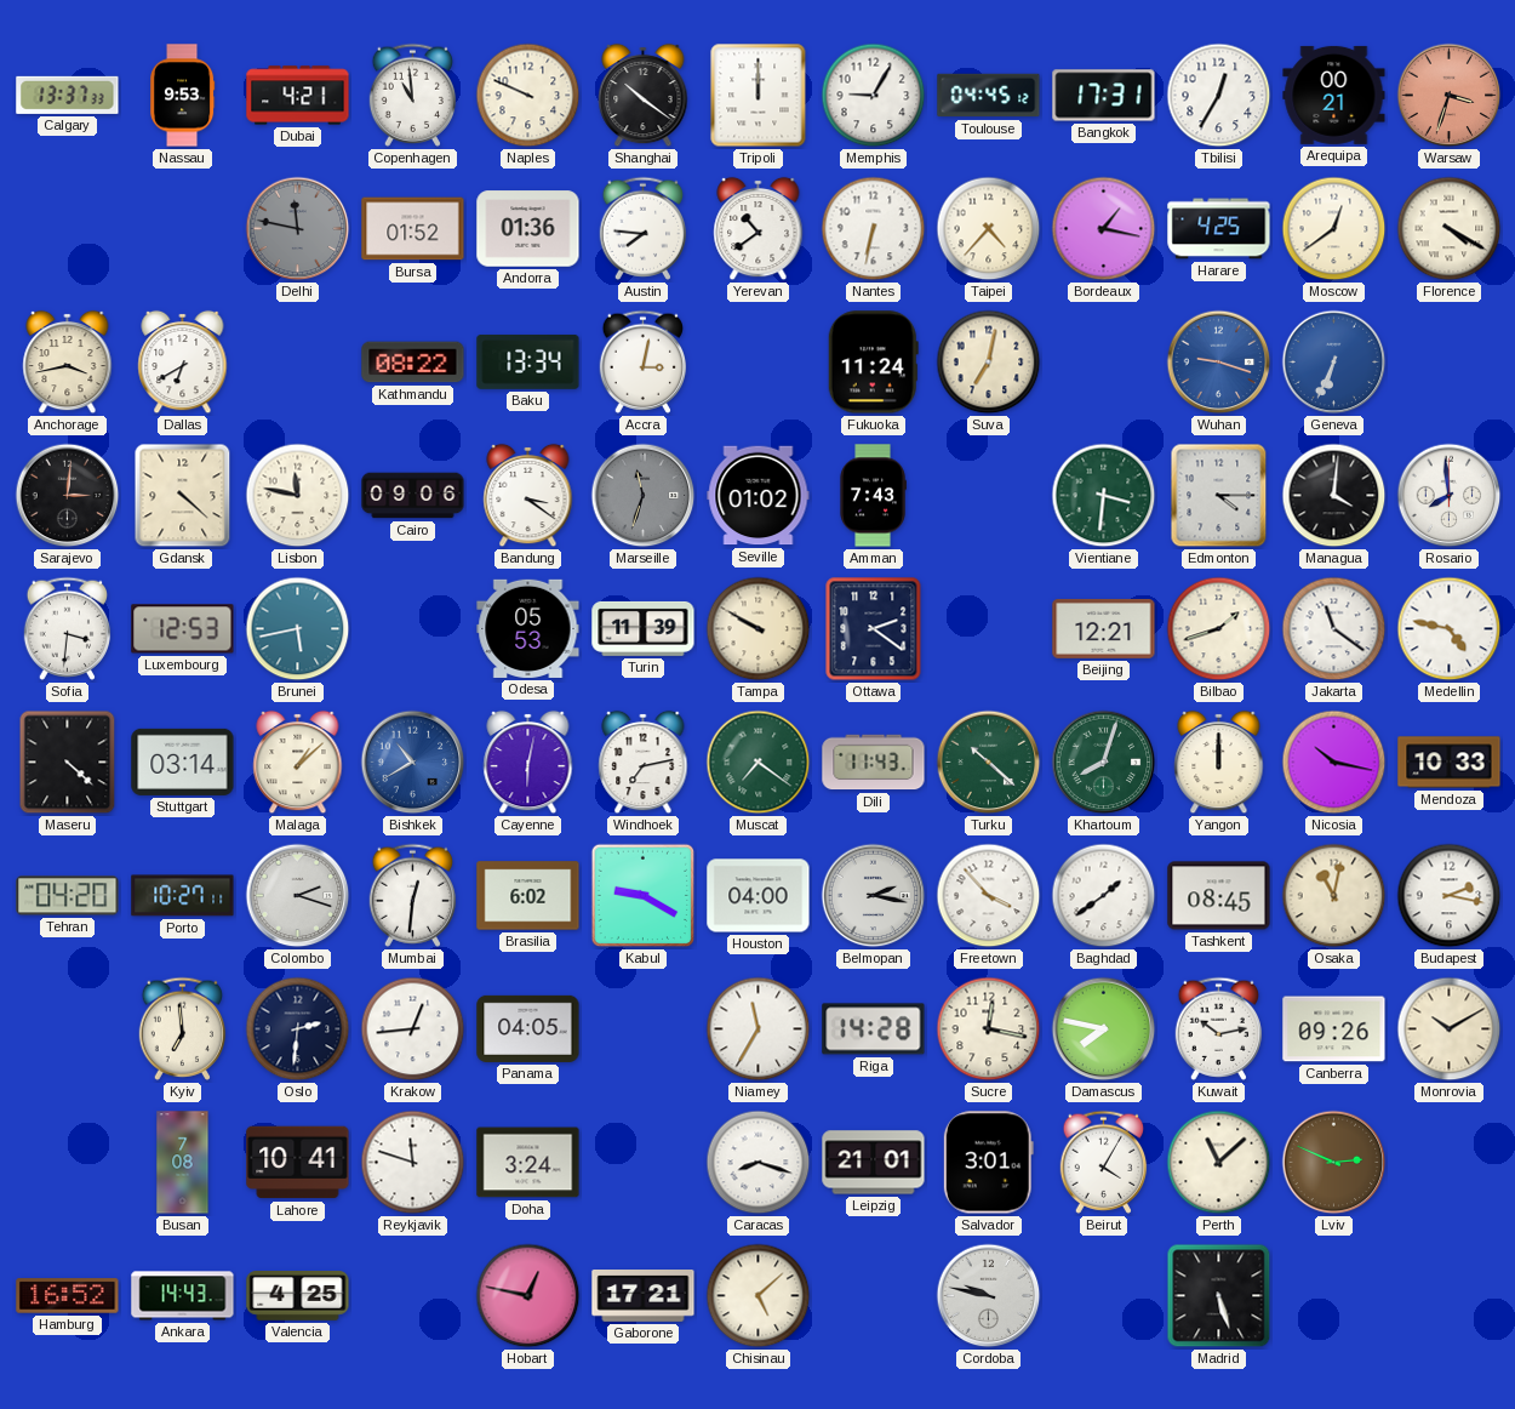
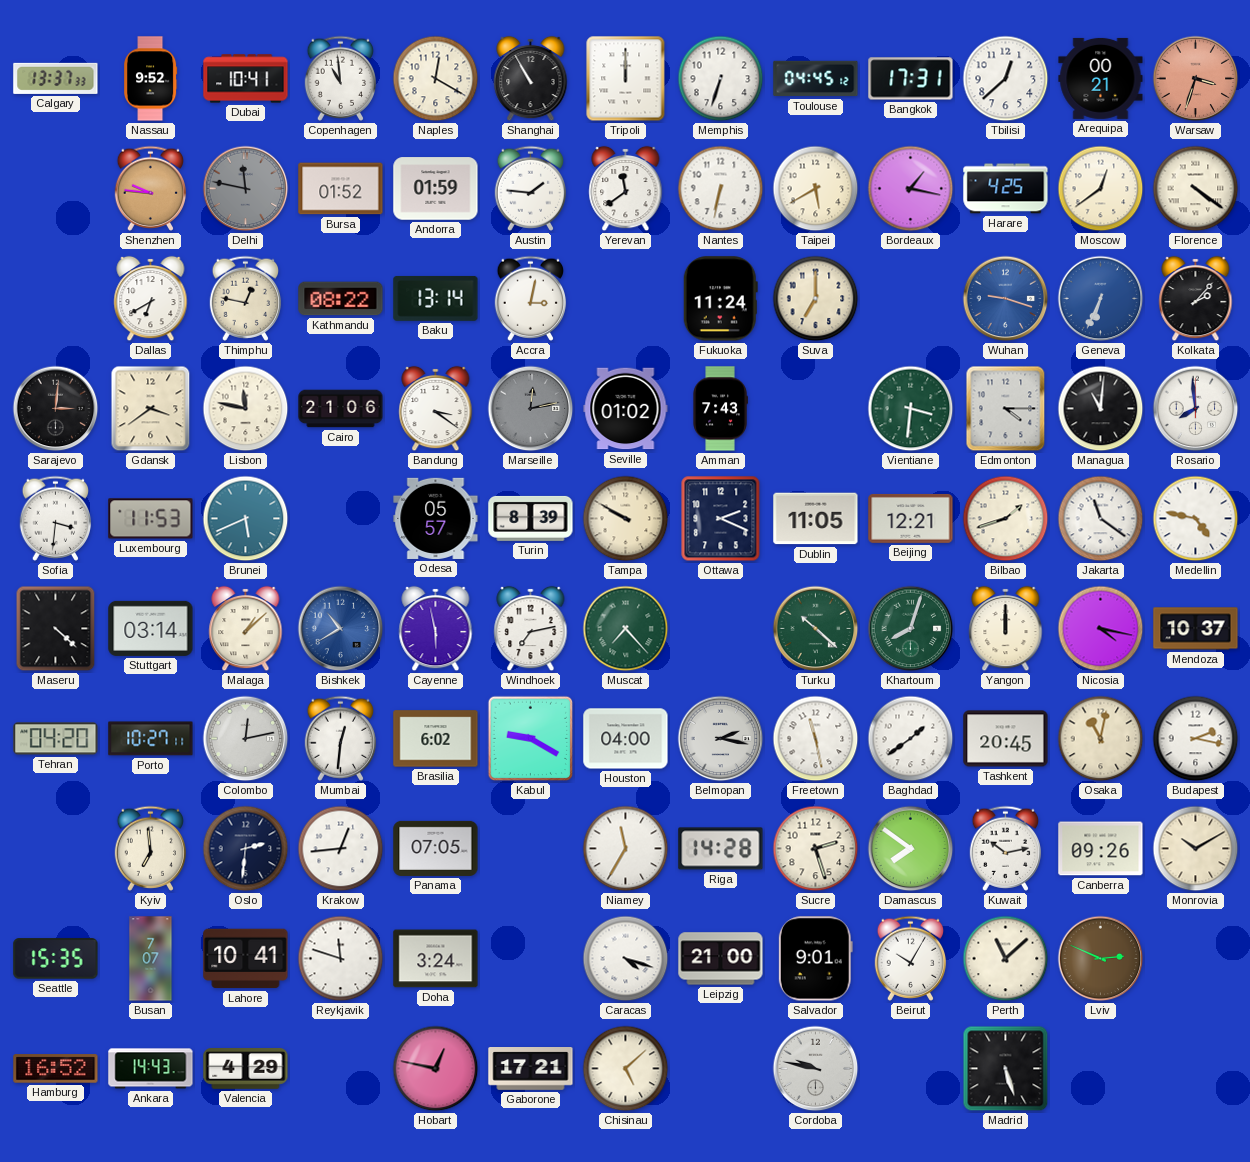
Nassau: 9:53 -> 9:52 (150, 79)
Dubai: 4:21 -> 10:41 (246, 79)
Naples: 9:49 -> 12:20 (436, 79)
Shanghai: 10:21 -> 10:55 (531, 79)
Memphis: 9:05 -> 6:33 (721, 79)
Tbilisi: 12:35 -> 12:38 (1006, 79)
Shenzhen: none -> 9:46 (151, 188)
Andorra: 01:36 -> 01:59 (436, 189)
Austin: 7:46 -> 1:46 (531, 188)
Yerevan: 10:39 -> 11:39 (626, 189)
Taipei: 4:37 -> 5:40 (816, 189)
Florence: 4:20 -> 4:21 (1196, 189)
Anchorage: 3:43 -> none (68, 363)
Thimphu: none -> 12:47 (246, 298)
Baku: 13:34 -> 13:14 (436, 298)
Suva: 7:02 -> 7:00 (816, 299)
Kolkata: none -> 2:07 (1196, 299)
Gdansk: 4:22 -> 3:39 (151, 409)
Cairo: 09:06 -> 21:06 (341, 409)
Marseille: 11:33 -> 12:13 (531, 409)
Managua: 4:01 -> 11:01 (1101, 409)
Luxembourg: 12:53 -> 11:53 (151, 519)
Brunei: 5:43 -> 5:41 (246, 519)
Odesa: 05:53 -> 05:57 (436, 518)
Turin: 11:39 -> 8:39 (531, 518)
Ottawa: 2:21 -> 2:19 (721, 519)
Dublin: none -> 11:05 (816, 519)
Cayenne: 6:02 -> 5:58 (436, 629)
Muscat: 7:21 -> 7:23 (626, 629)
Dili: 11:43 -> none (874, 763)
Nicosia: 10:17 -> 4:17 (1101, 629)
Mendoza: 10:33 -> 10:37 (1196, 629)
Colombo: 2:18 -> 12:13 (246, 739)
Freetown: 3:53 -> 11:28 (816, 739)
Tashkent: 08:45 -> 20:45 (1006, 739)
Panama: 04:05 -> 07:05 (436, 848)
Sucre: 12:17 -> 2:27 (816, 849)
Damascus: 7:47 -> 7:51 (911, 849)
Seattle: none -> 15:35 (56, 959)
Busan: 7:08 -> 7:07 (151, 959)
Caracas: 8:18 -> 4:18 (626, 959)
Leipzig: 21:01 -> 21:00 (721, 959)
Salvador: 3:01 -> 9:01 (815, 959)
Beirut: 4:05 -> 10:05 (911, 958)
Valencia: 4:25 -> 4:29 (246, 1069)
